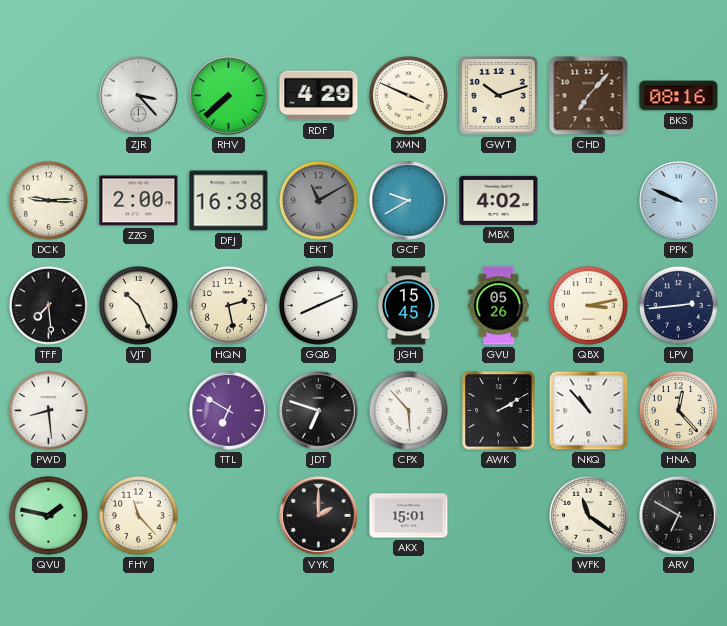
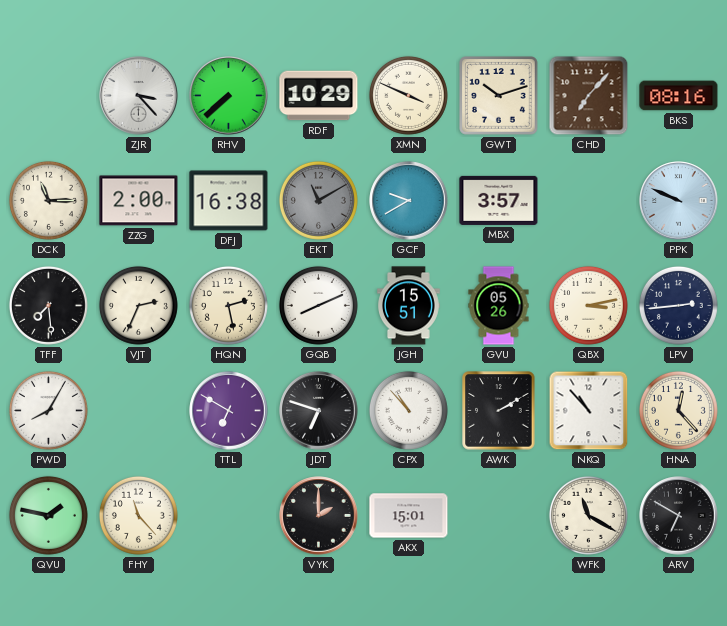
RDF: 4:29 -> 10:29 (319, 96)
DCK: 9:15 -> 11:15 (48, 200)
MBX: 4:02 -> 3:57 (499, 200)
VJT: 10:26 -> 2:34 (138, 305)
JGH: 15:45 -> 15:51 (409, 306)
PWD: 8:29 -> 8:05 (48, 410)
CPX: 5:53 -> 10:53 (408, 410)
WFK: 11:21 -> 11:20 (588, 515)
